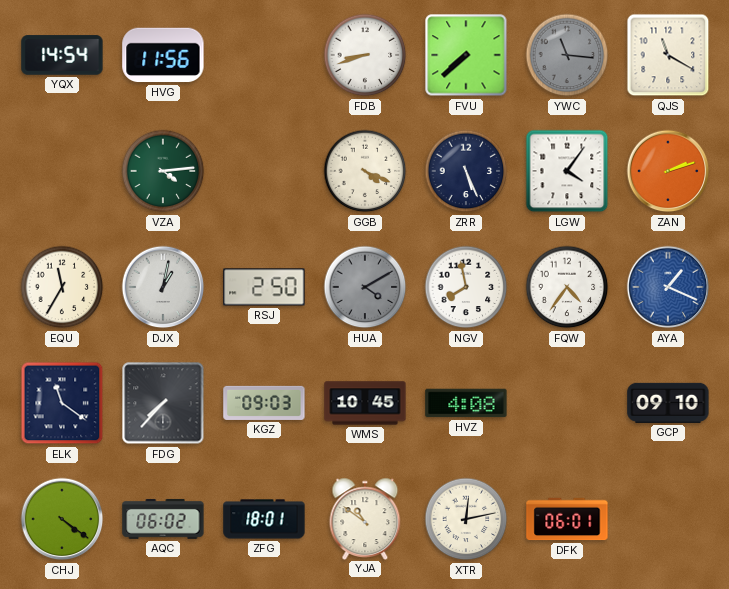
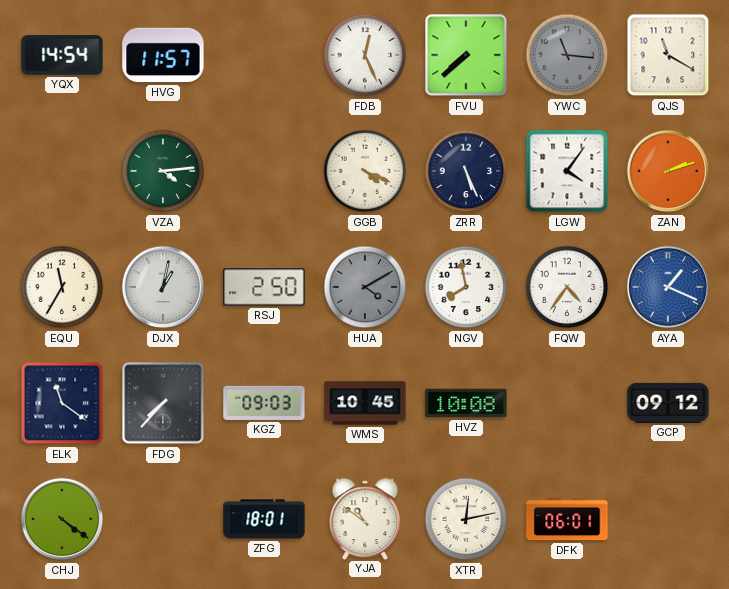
HVG: 11:56 -> 11:57 (163, 55)
FDB: 8:42 -> 12:26 (365, 55)
HVZ: 4:08 -> 10:08 (466, 403)
GCP: 09:10 -> 09:12 (668, 403)
AQC: 06:02 -> none (163, 519)
